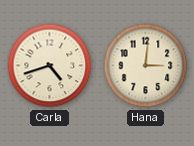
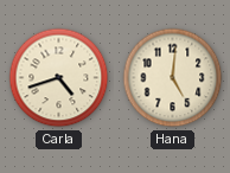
Hana: 3:01 -> 5:01 (173, 78)
